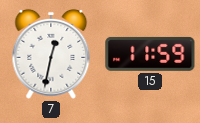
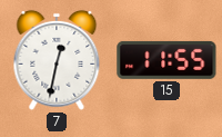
15: 11:59 -> 11:55 (167, 60)
